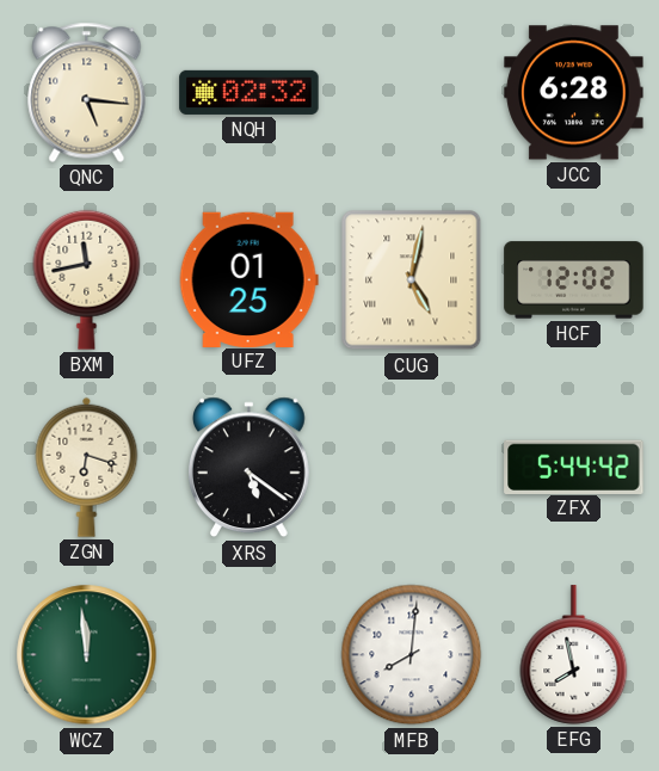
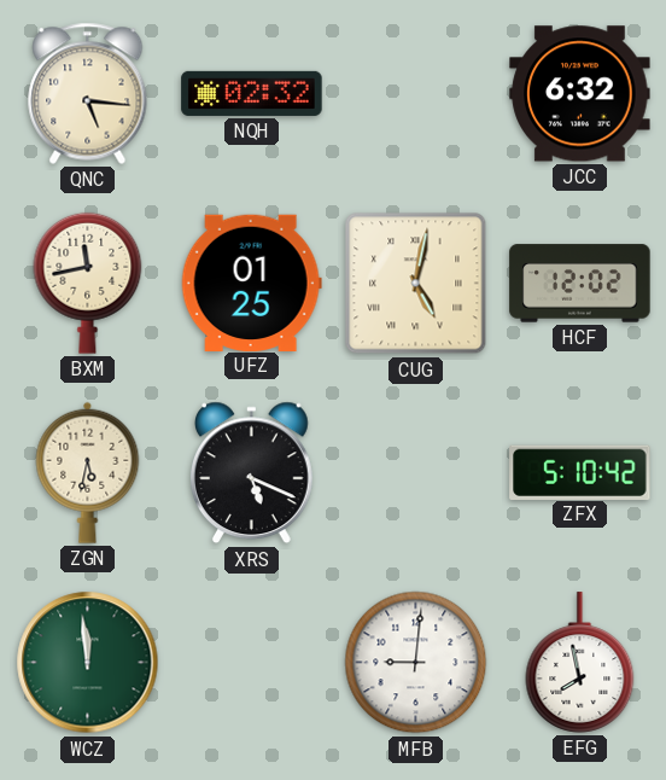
JCC: 6:28 -> 6:32 (580, 94)
ZGN: 6:18 -> 5:32 (88, 472)
XRS: 5:21 -> 5:19 (252, 473)
ZFX: 5:44 -> 5:10 (580, 472)
MFB: 8:01 -> 9:01 (416, 663)
